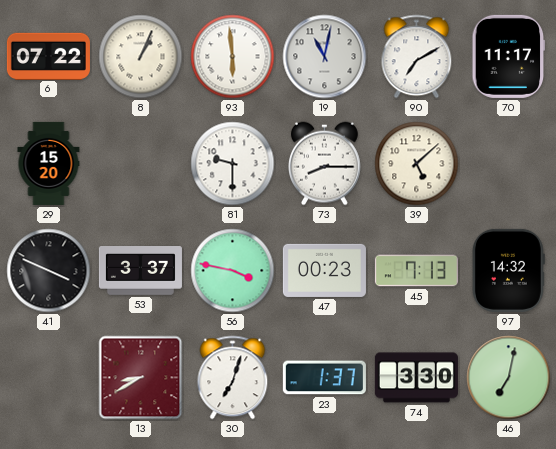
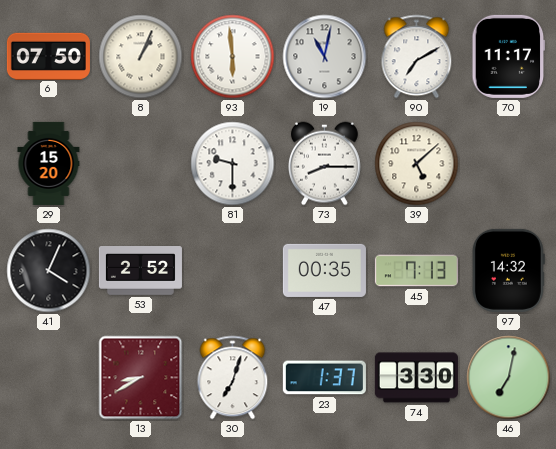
6: 07:22 -> 07:50 (48, 56)
41: 3:49 -> 4:04 (49, 271)
53: 3:37 -> 2:52 (140, 271)
56: 3:47 -> none (233, 271)
47: 00:23 -> 00:35 (324, 270)
